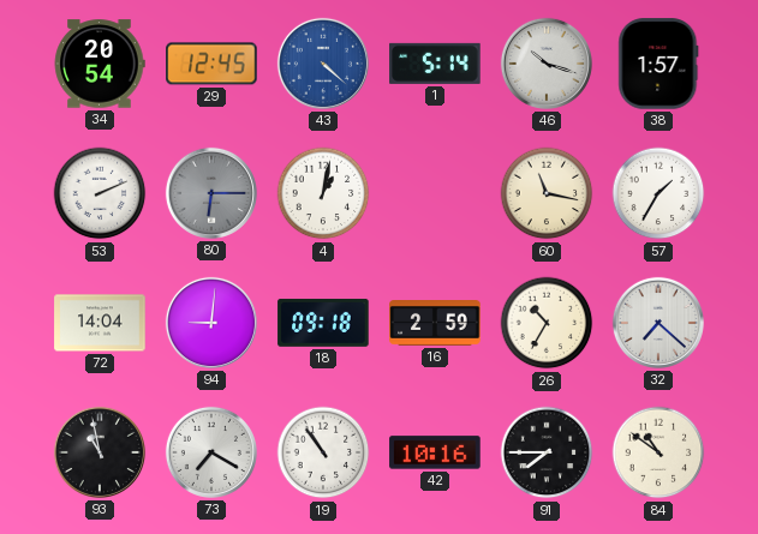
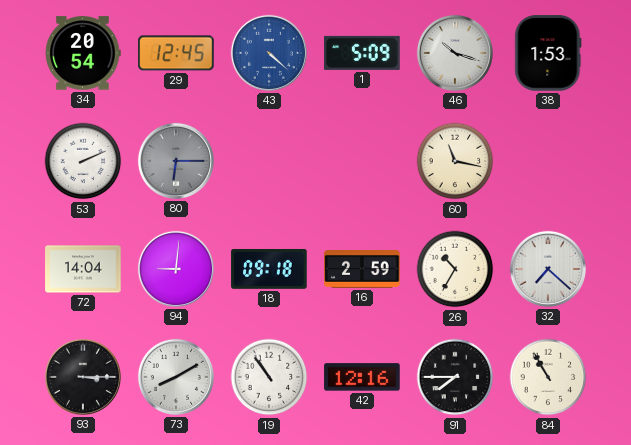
1: 5:14 -> 5:09 (362, 53)
38: 1:57 -> 1:53 (548, 53)
4: 1:02 -> none (323, 193)
57: 1:35 -> none (658, 193)
93: 10:58 -> 3:15 (83, 377)
73: 7:20 -> 8:10 (176, 377)
42: 10:16 -> 12:16 (362, 377)
84: 10:51 -> 10:55 (548, 377)
